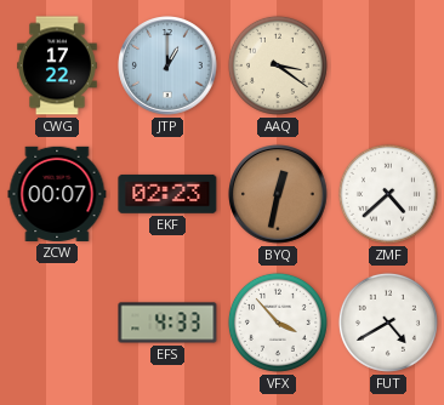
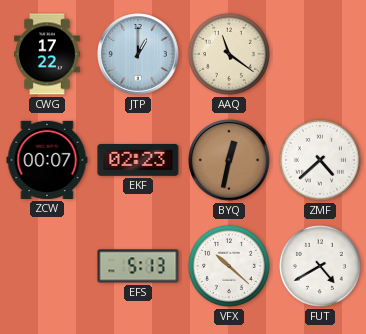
AAQ: 3:21 -> 11:21 (229, 54)
EFS: 4:33 -> 5:13 (138, 266)
VFX: 3:53 -> 10:22 (229, 266)
